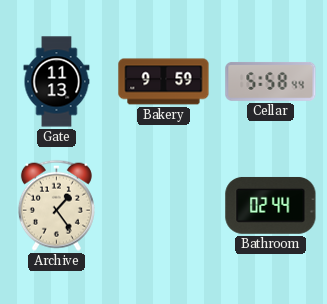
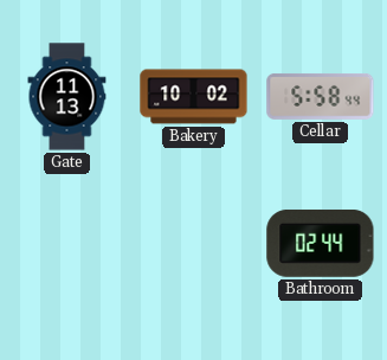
Bakery: 9:59 -> 10:02 (194, 97)
Archive: 1:24 -> none (56, 205)
